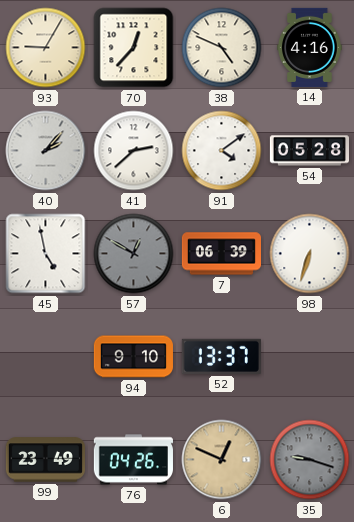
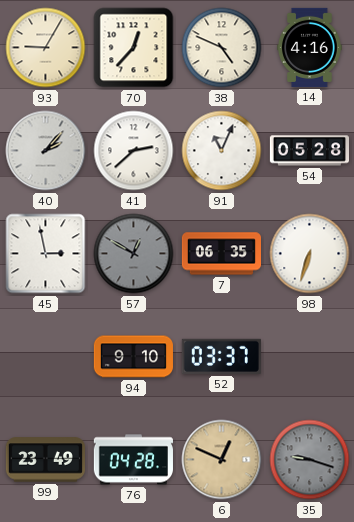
91: 4:09 -> 11:04 (222, 151)
45: 4:58 -> 2:58 (46, 254)
7: 06:39 -> 06:35 (221, 254)
52: 13:37 -> 03:37 (221, 356)
76: 04:26 -> 04:28 (133, 460)
